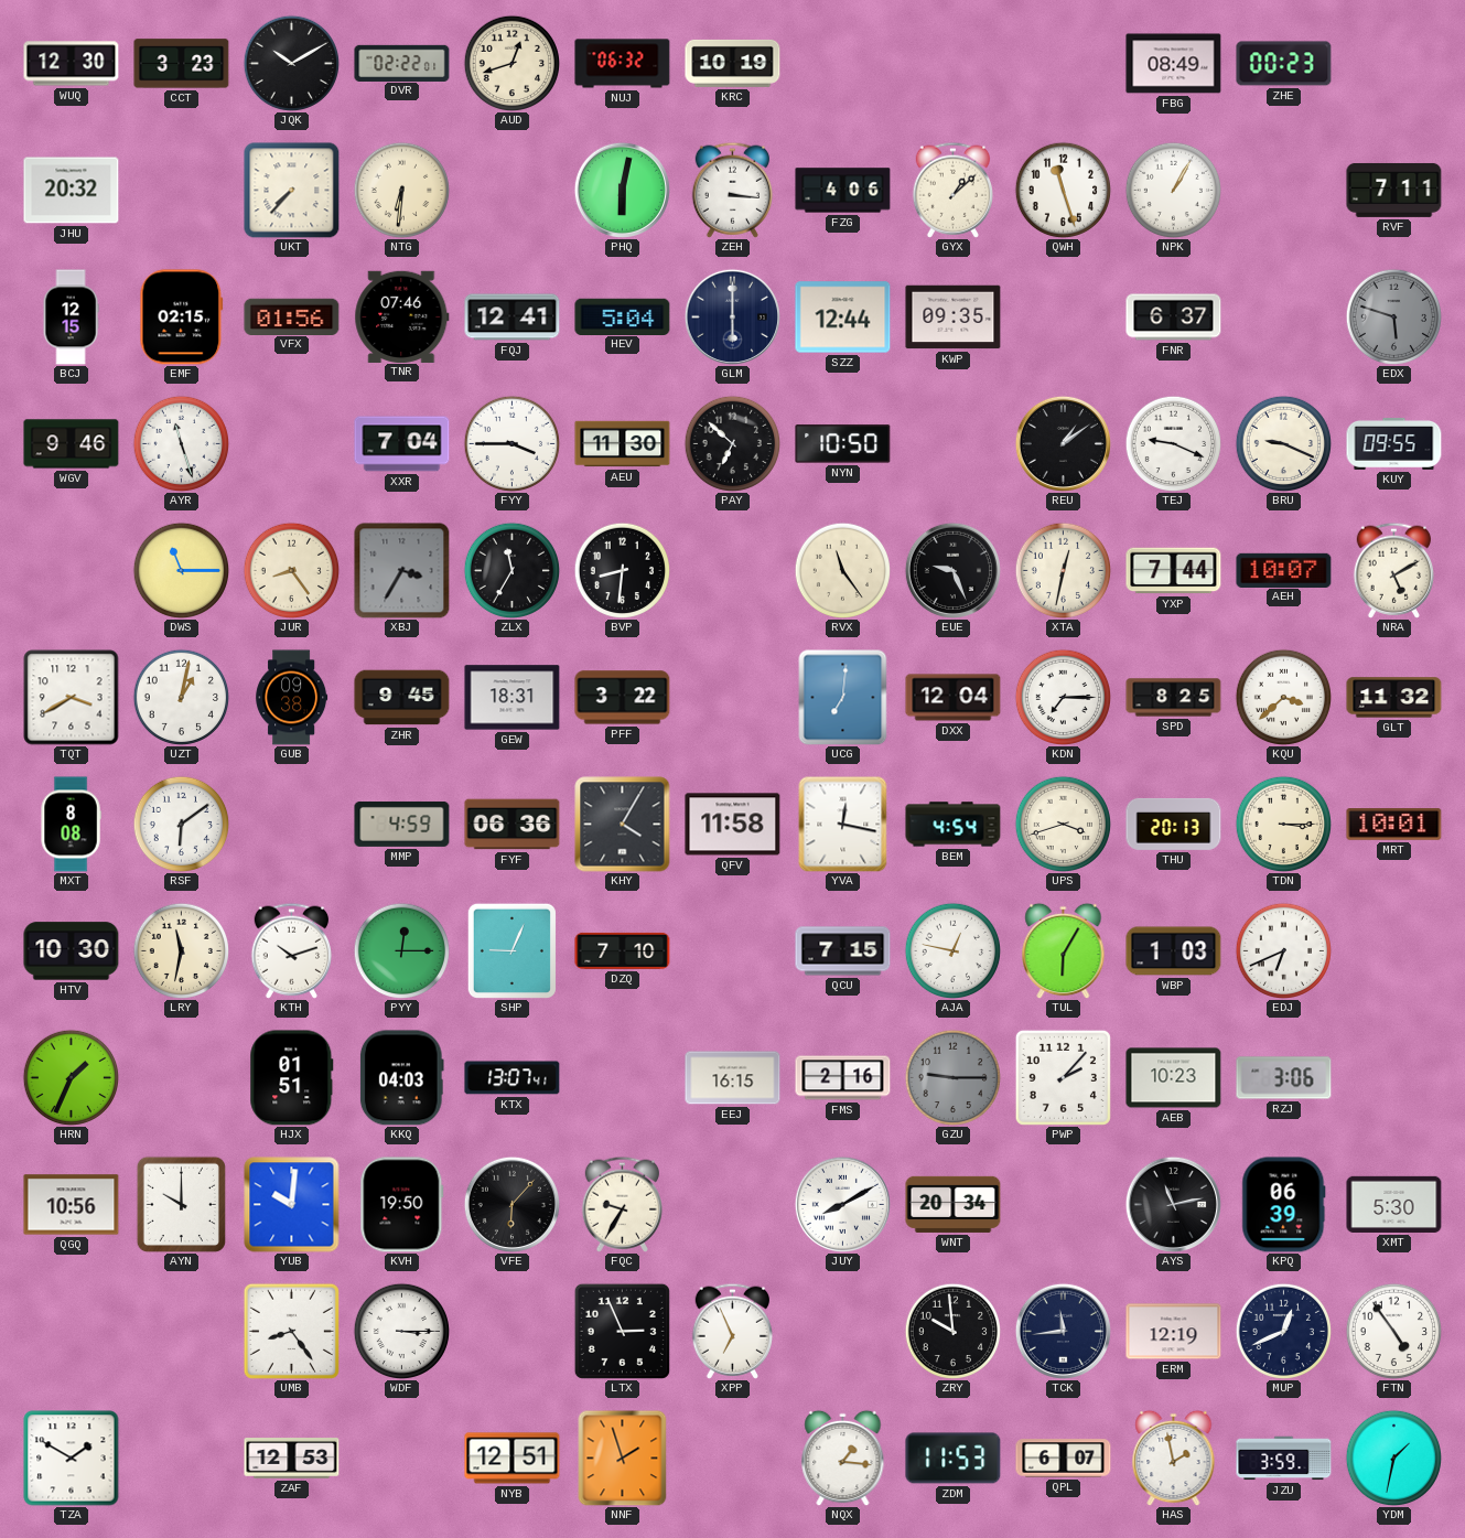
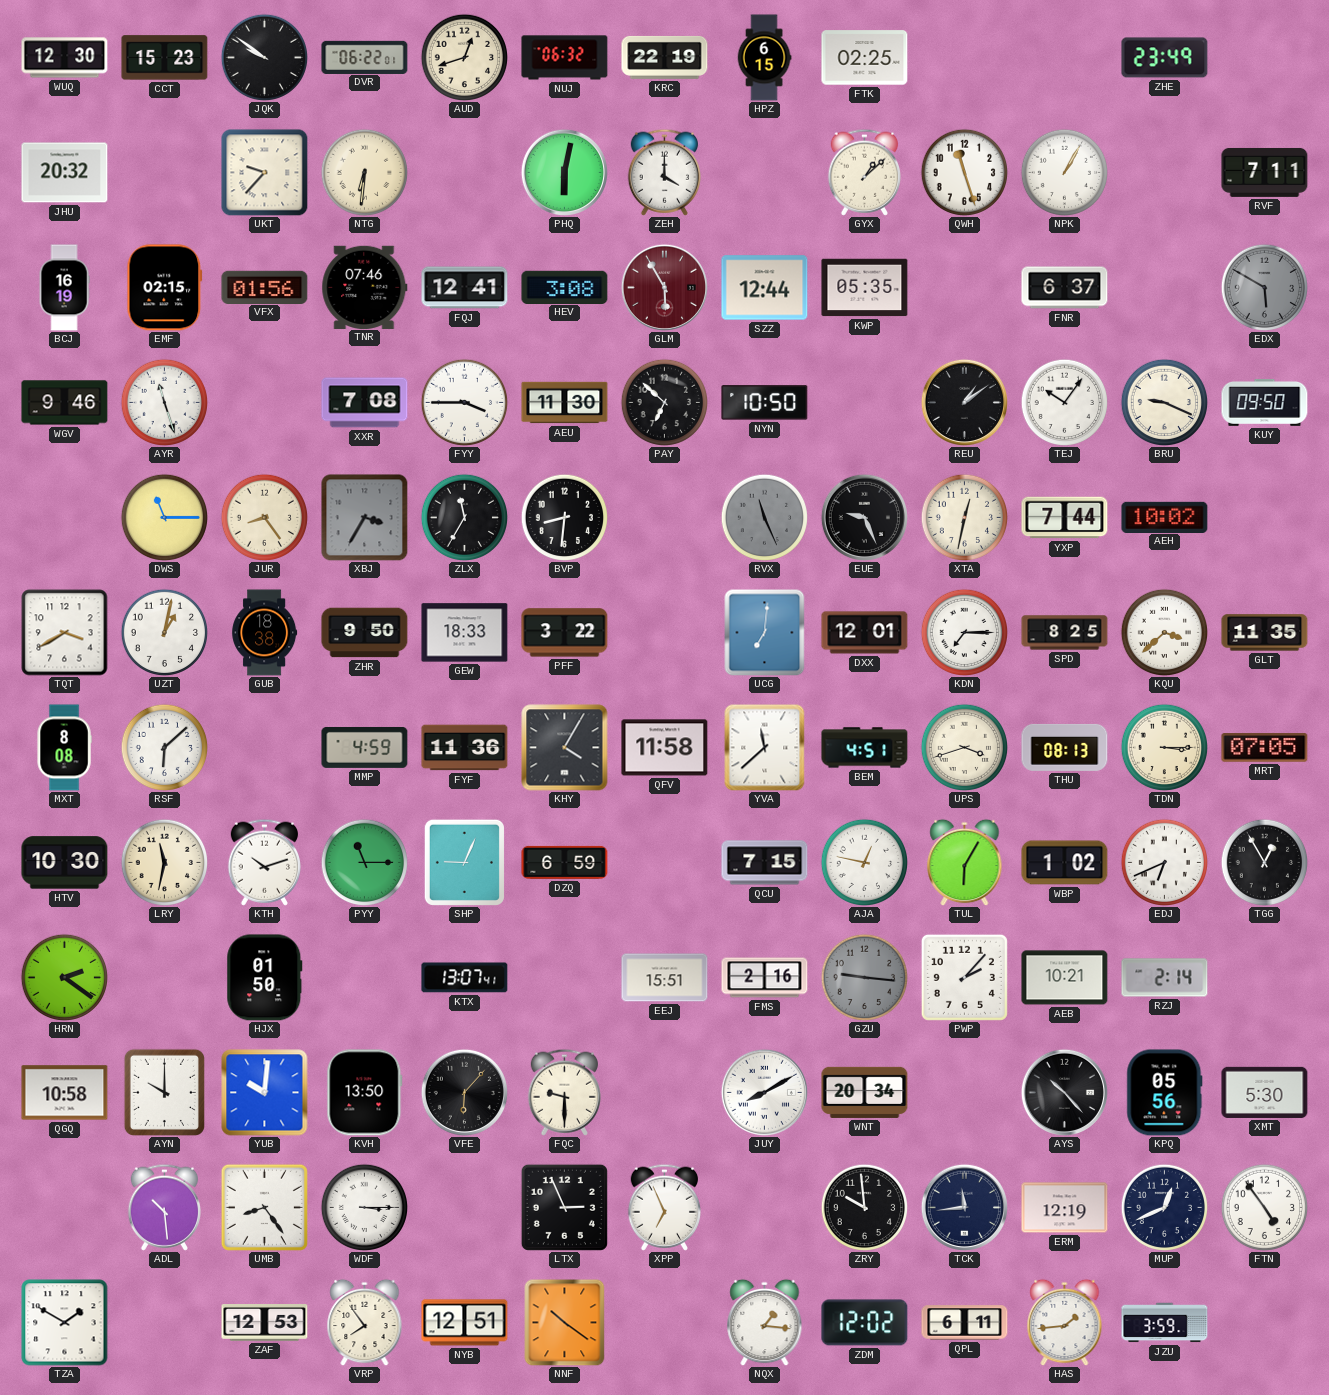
CCT: 3:23 -> 15:23 (165, 58)
JQK: 10:10 -> 9:51 (264, 57)
DVR: 02:22 -> 06:22 (365, 57)
KRC: 10:19 -> 22:19 (665, 57)
HPZ: none -> 6:15 (764, 58)
FTK: none -> 02:25 (865, 58)
FBG: 08:49 -> none (1174, 64)
ZHE: 00:23 -> 23:49 (1165, 58)
UKT: 7:37 -> 9:37 (265, 173)
ZEH: 3:16 -> 4:00 (665, 172)
FZG: 4:06 -> none (843, 191)
BCJ: 12:15 -> 16:19 (64, 288)
HEV: 5:04 -> 3:08 (565, 287)
GLM: 6:00 -> 5:55 (664, 287)
GLM dial: navy -> burgundy (664, 287)
KWP: 09:35 -> 05:35 (865, 288)
EDX: 5:48 -> 5:50 (1264, 287)
XXR: 7:04 -> 7:08 (365, 403)
TEJ: 9:19 -> 10:06 (1064, 402)
KUY: 09:55 -> 09:50 (1265, 402)
RVX: 11:24 -> 11:26 (764, 517)
RVX dial: cream -> grey (764, 517)
AEH: 10:07 -> 10:02 (1165, 517)
NRA: 5:10 -> none (1394, 570)
GUB: 09:38 -> 18:38 (265, 633)
ZHR: 9:45 -> 9:50 (365, 633)
GEW: 18:31 -> 18:33 (465, 633)
DXX: 12:04 -> 12:01 (865, 633)
GLT: 11:32 -> 11:35 (1265, 633)
RSF: 6:09 -> 6:08 (164, 747)
FYF: 06:36 -> 11:36 (465, 748)
YVA: 12:17 -> 11:38 (765, 747)
BEM: 4:54 -> 4:51 (865, 748)
THU: 20:13 -> 08:13 (1065, 747)
MRT: 10:01 -> 07:05 (1265, 748)
PYY: 12:15 -> 11:15 (364, 862)
DZQ: 7:10 -> 6:59 (565, 862)
WBP: 1:03 -> 1:02 (1065, 863)
TGG: none -> 12:55 (1264, 862)
HRN: 1:34 -> 2:21 (64, 977)
HJX: 01:51 -> 01:50 (265, 978)
KKQ: 04:03 -> none (401, 1078)
EEJ: 16:15 -> 15:51 (665, 978)
GZU: 9:15 -> 9:16 (864, 977)
AEB: 10:23 -> 10:21 (1065, 978)
RZJ: 3:06 -> 2:14 (1165, 978)
QGQ: 10:56 -> 10:58 (65, 1093)
KVH: 19:50 -> 13:50 (365, 1093)
FQC: 9:35 -> 9:30 (565, 1092)
AYS: 11:13 -> 10:23 (1064, 1092)
KPQ: 06:39 -> 05:56 (1165, 1093)
ADL: none -> 10:29 (165, 1207)
VRP: none -> 7:54 (365, 1322)
NNF: 1:57 -> 10:21 (565, 1322)
ZDM: 11:53 -> 12:02 (865, 1323)
QPL: 6:07 -> 6:11 (965, 1323)
HAS: 1:58 -> 1:44 (1065, 1322)
YDM: 1:32 -> none (1393, 1458)
